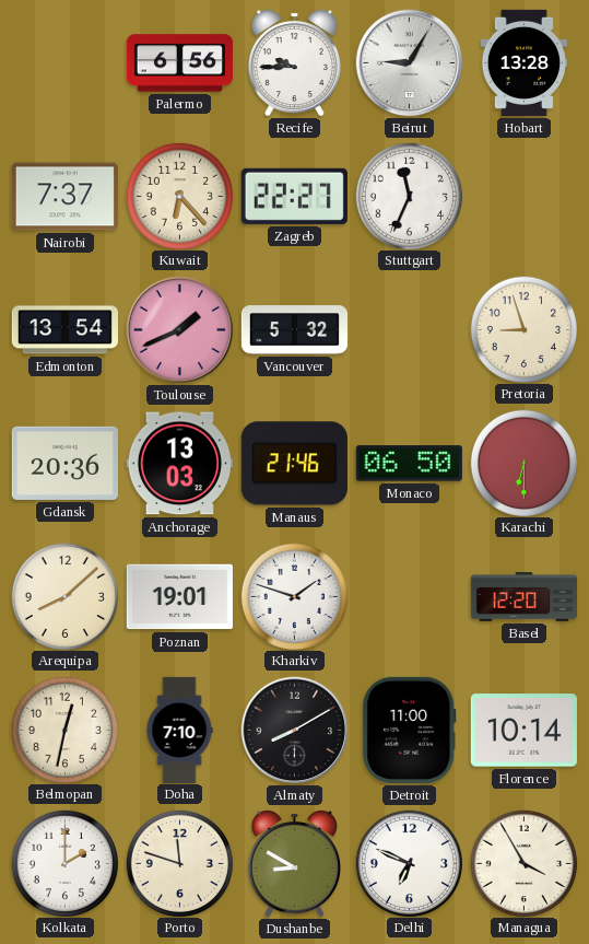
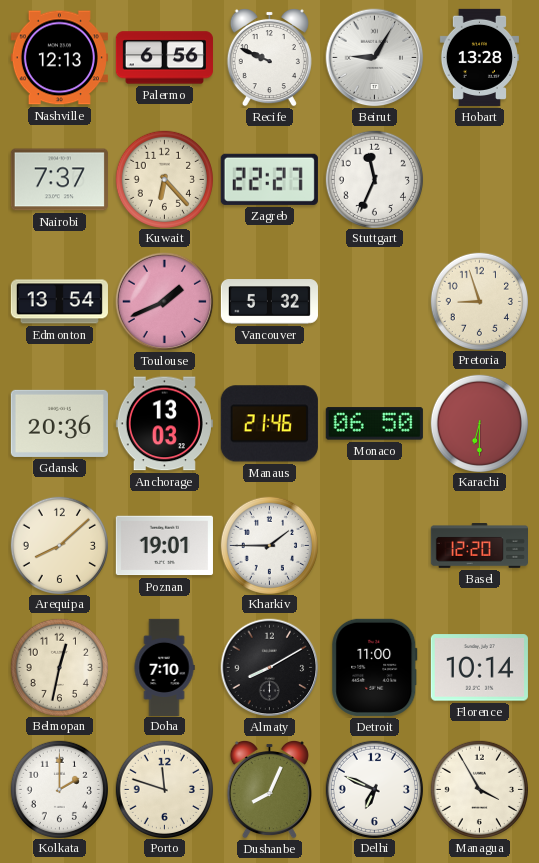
Nashville: none -> 12:13 (59, 58)
Recife: 9:45 -> 9:49 (269, 57)
Kharkiv: 1:48 -> 1:45 (269, 545)
Dushanbe: 8:50 -> 8:04 (269, 789)
